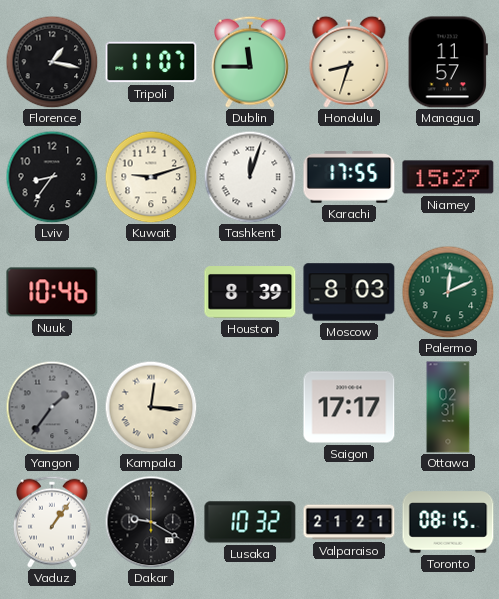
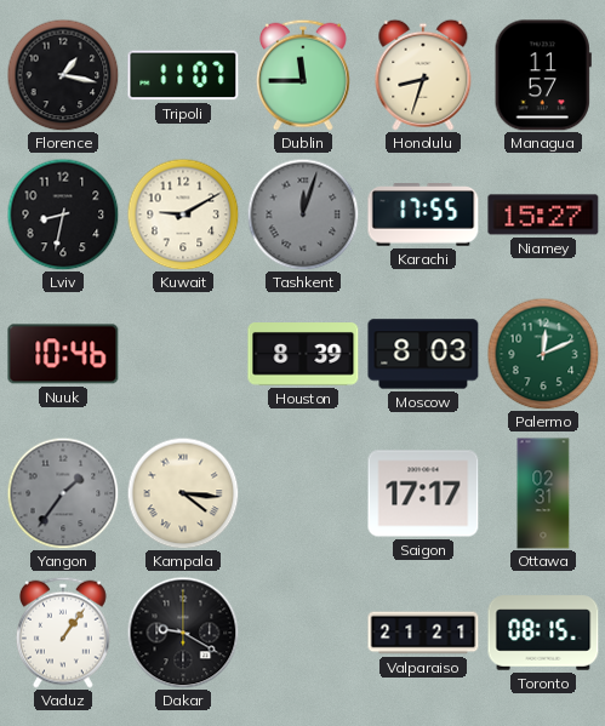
Lviv: 8:36 -> 8:32 (63, 215)
Kuwait: 9:12 -> 9:10 (183, 215)
Tashkent dial: white -> grey (303, 215)
Kampala: 12:16 -> 4:16 (183, 493)
Lusaka: 10:32 -> none (250, 522)
